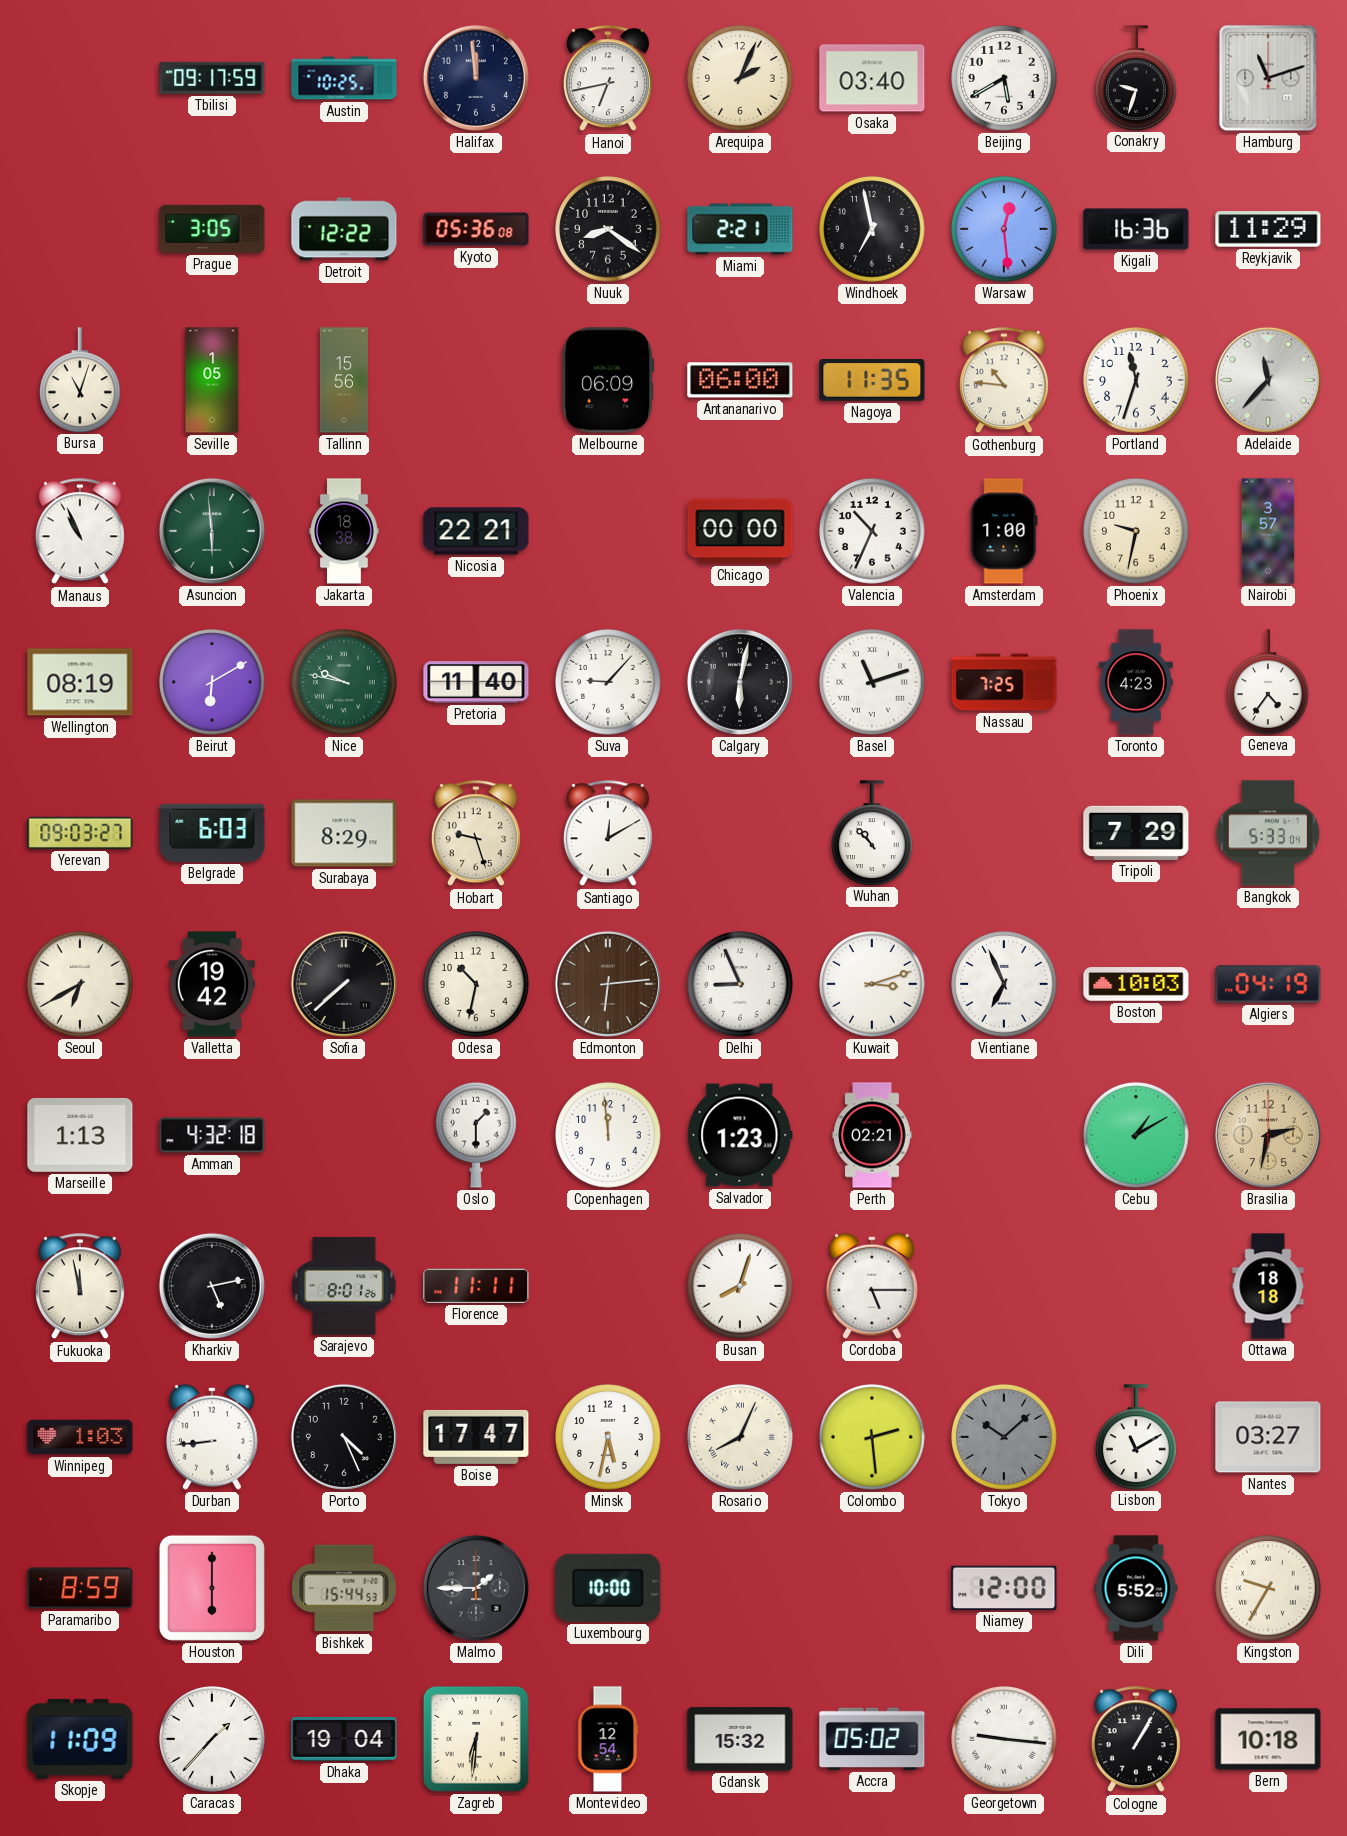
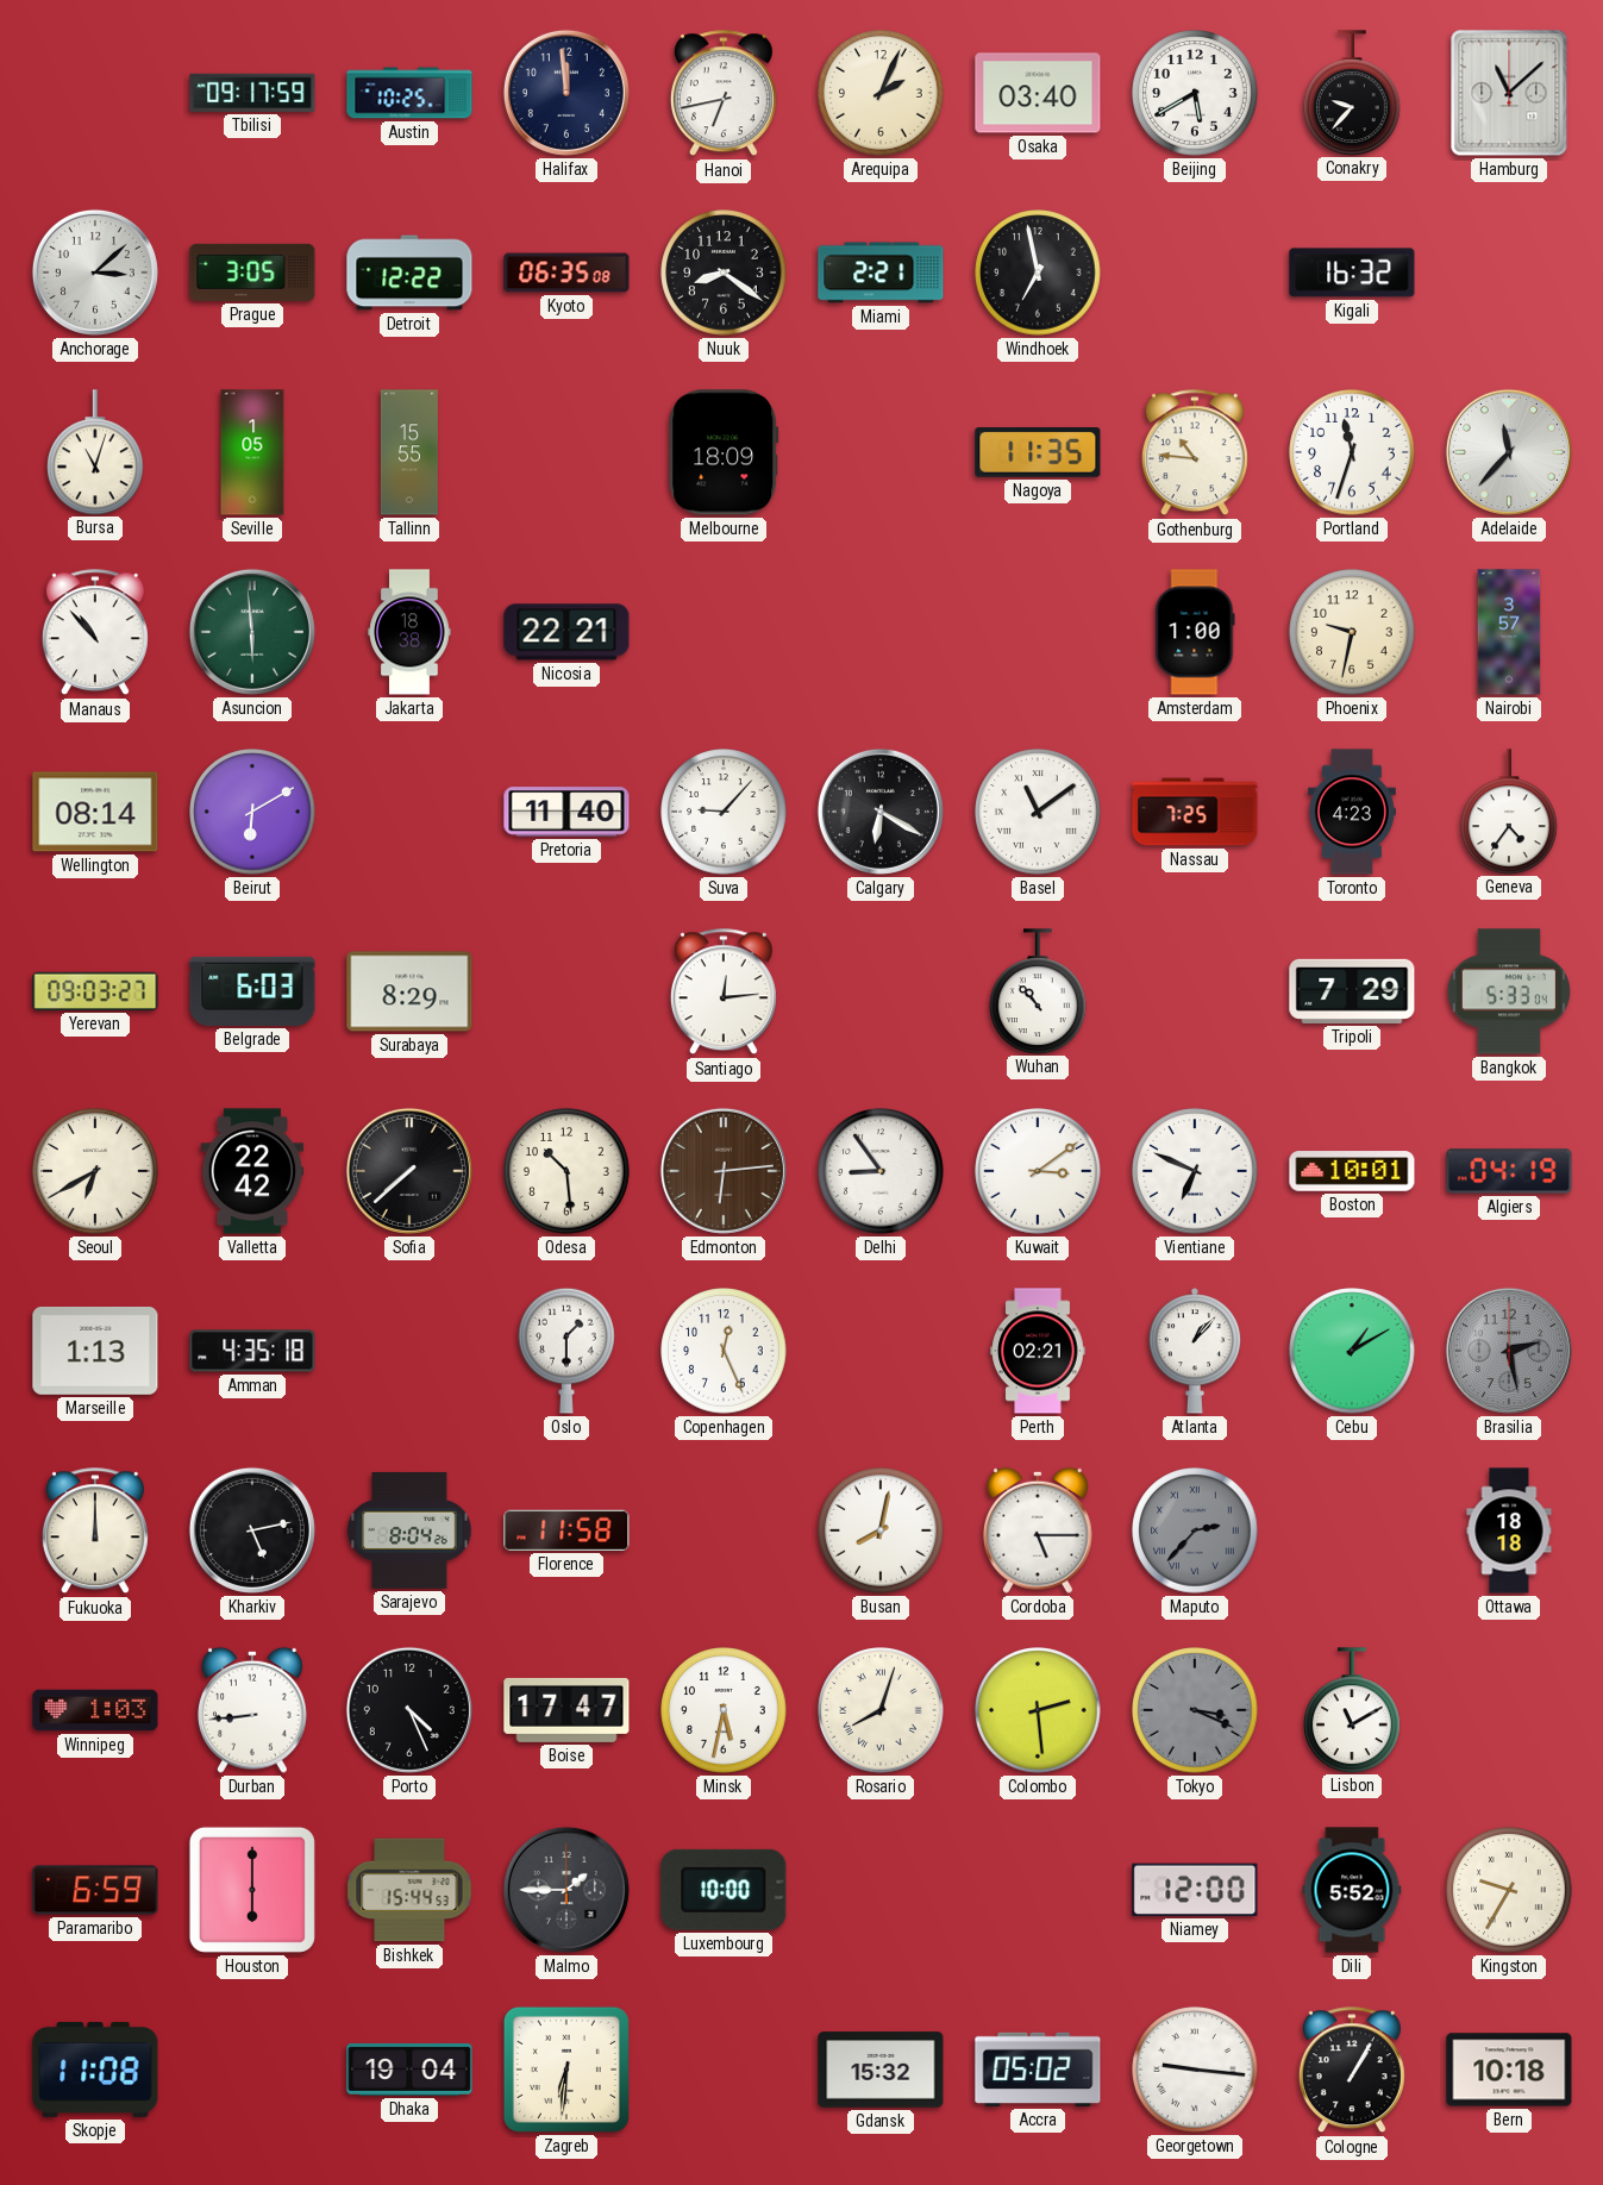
Conakry: 9:33 -> 9:37 (1353, 93)
Hamburg: 11:12 -> 11:08 (1509, 93)
Anchorage: none -> 3:08 (95, 273)
Kyoto: 05:36 -> 06:35 (566, 273)
Warsaw: 12:29 -> none (1004, 229)
Kigali: 16:36 -> 16:32 (1352, 273)
Reykjavik: 11:29 -> none (1268, 229)
Tallinn: 15:56 -> 15:55 (409, 452)
Melbourne: 06:09 -> 18:09 (724, 452)
Antananarivo: 06:00 -> none (740, 380)
Manaus: 10:56 -> 10:53 (95, 633)
Chicago: 00:00 -> none (740, 531)
Valencia: 10:34 -> none (872, 531)
Wellington: 08:19 -> 08:14 (95, 812)
Nice: 9:47 -> none (344, 682)
Calgary: 6:02 -> 6:20 (881, 812)
Basel: 11:12 -> 11:09 (1038, 812)
Hobart: 9:27 -> none (476, 834)
Santiago: 12:10 -> 12:14 (724, 993)
Valletta: 19:42 -> 22:42 (252, 1171)
Odesa: 10:32 -> 10:29 (566, 1171)
Delhi: 8:56 -> 8:54 (881, 1171)
Kuwait: 3:12 -> 3:09 (1038, 1171)
Vientiane: 6:56 -> 6:49 (1195, 1171)
Boston: 10:03 -> 10:01 (1352, 1171)
Amman: 4:32 -> 4:35 (252, 1351)
Copenhagen: 11:59 -> 12:26 (724, 1351)
Salvador: 1:23 -> none (740, 1135)
Atlanta: none -> 1:07 (1195, 1351)
Brasilia: 2:32 -> 2:28 (1509, 1351)
Brasilia dial: champagne -> grey (1509, 1351)
Fukuoka: 11:58 -> 12:00 (95, 1532)
Sarajevo: 8:01 -> 8:04 (409, 1530)
Florence: 11:11 -> 11:58 (566, 1530)
Busan: 8:03 -> 8:02 (881, 1530)
Maputo: none -> 2:37 (1195, 1530)
Rosario: 8:04 -> 8:03 (881, 1710)
Tokyo: 10:08 -> 3:19 (1195, 1710)
Nantes: 03:27 -> none (1268, 1437)
Paramaribo: 8:59 -> 6:59 (95, 1890)
Skopje: 11:09 -> 11:08 (95, 2070)
Caracas: 1:37 -> none (212, 1739)
Montevideo: 12:54 -> none (608, 1739)
